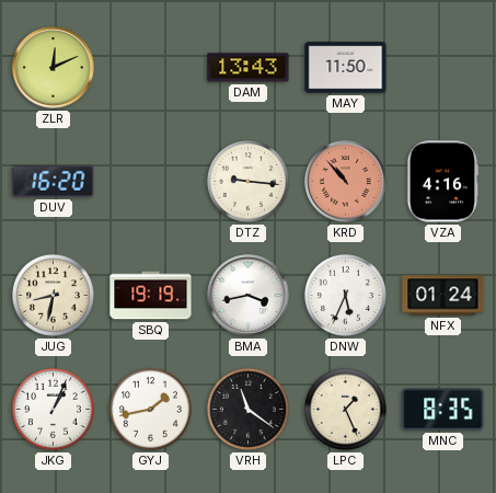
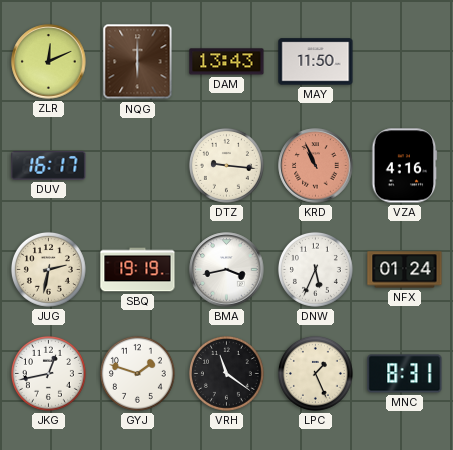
NQG: none -> 6:00 (138, 62)
DUV: 16:20 -> 16:17 (49, 166)
KRD: 10:53 -> 10:56 (316, 166)
JUG: 8:32 -> 2:32 (48, 269)
JKG: 1:04 -> 12:43 (48, 373)
GYJ: 1:43 -> 1:48 (137, 373)
MNC: 8:35 -> 8:31 (405, 374)
